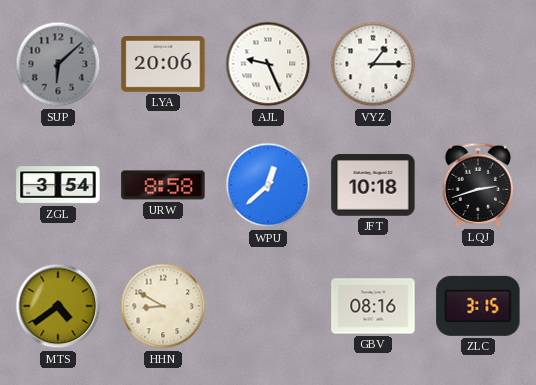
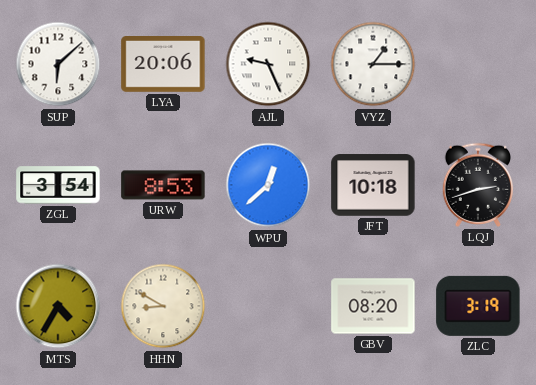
SUP dial: grey -> white (58, 64)
URW: 8:58 -> 8:53 (163, 185)
MTS: 4:39 -> 4:35 (58, 306)
GBV: 08:16 -> 08:20 (373, 306)
ZLC: 3:15 -> 3:19 (478, 306)
